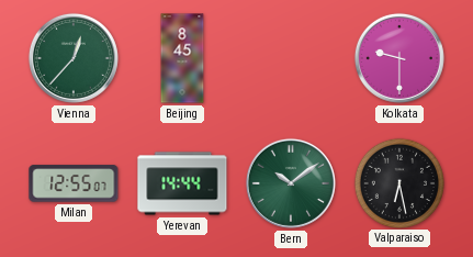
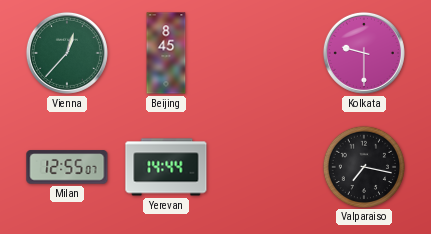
Bern: 10:09 -> none (291, 183)
Valparaiso: 6:28 -> 7:17 (363, 166)
